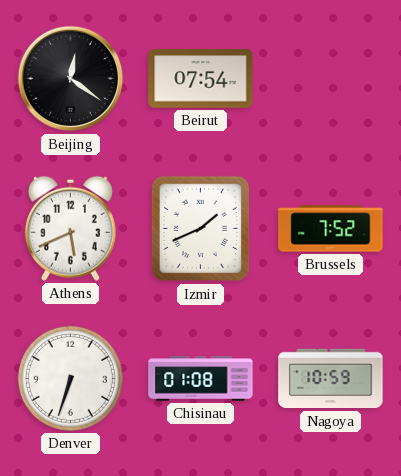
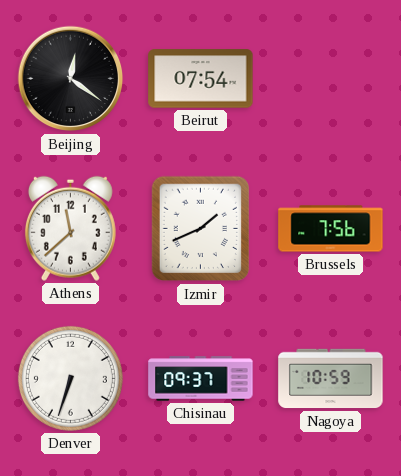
Athens: 5:41 -> 11:38 (70, 228)
Brussels: 7:52 -> 7:56 (331, 229)
Chisinau: 01:08 -> 09:37 (201, 379)
